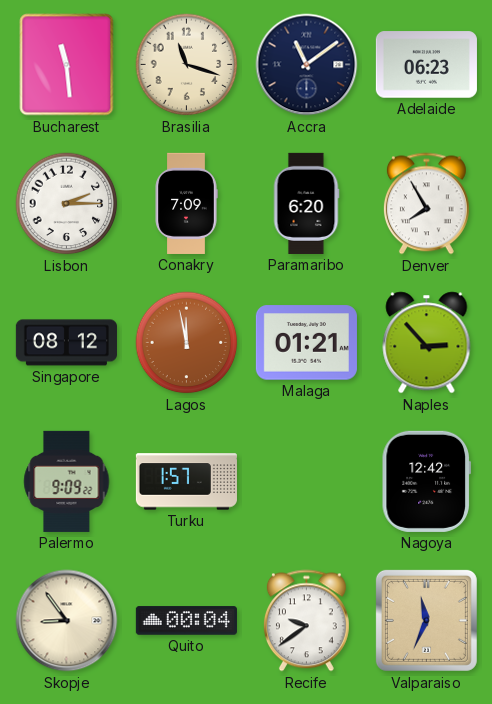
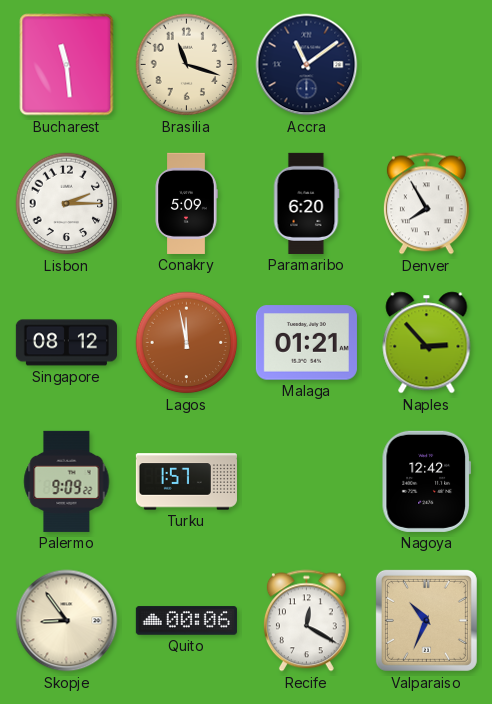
Adelaide: 06:23 -> none (426, 65)
Conakry: 7:09 -> 5:09 (186, 203)
Quito: 00:04 -> 00:06 (186, 621)
Recife: 9:39 -> 12:20 (306, 621)
Valparaiso: 11:34 -> 10:34 (426, 620)
